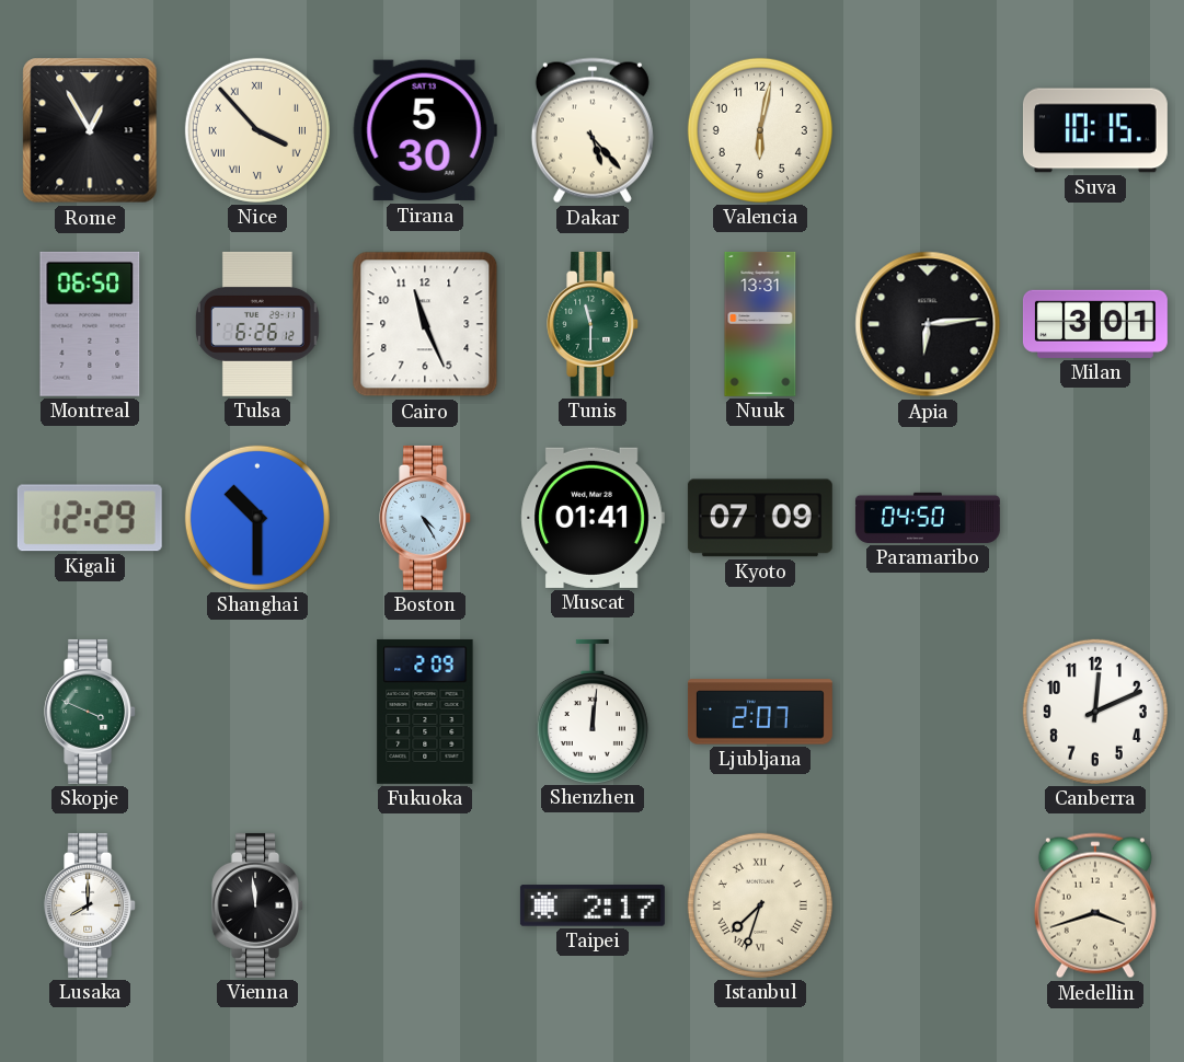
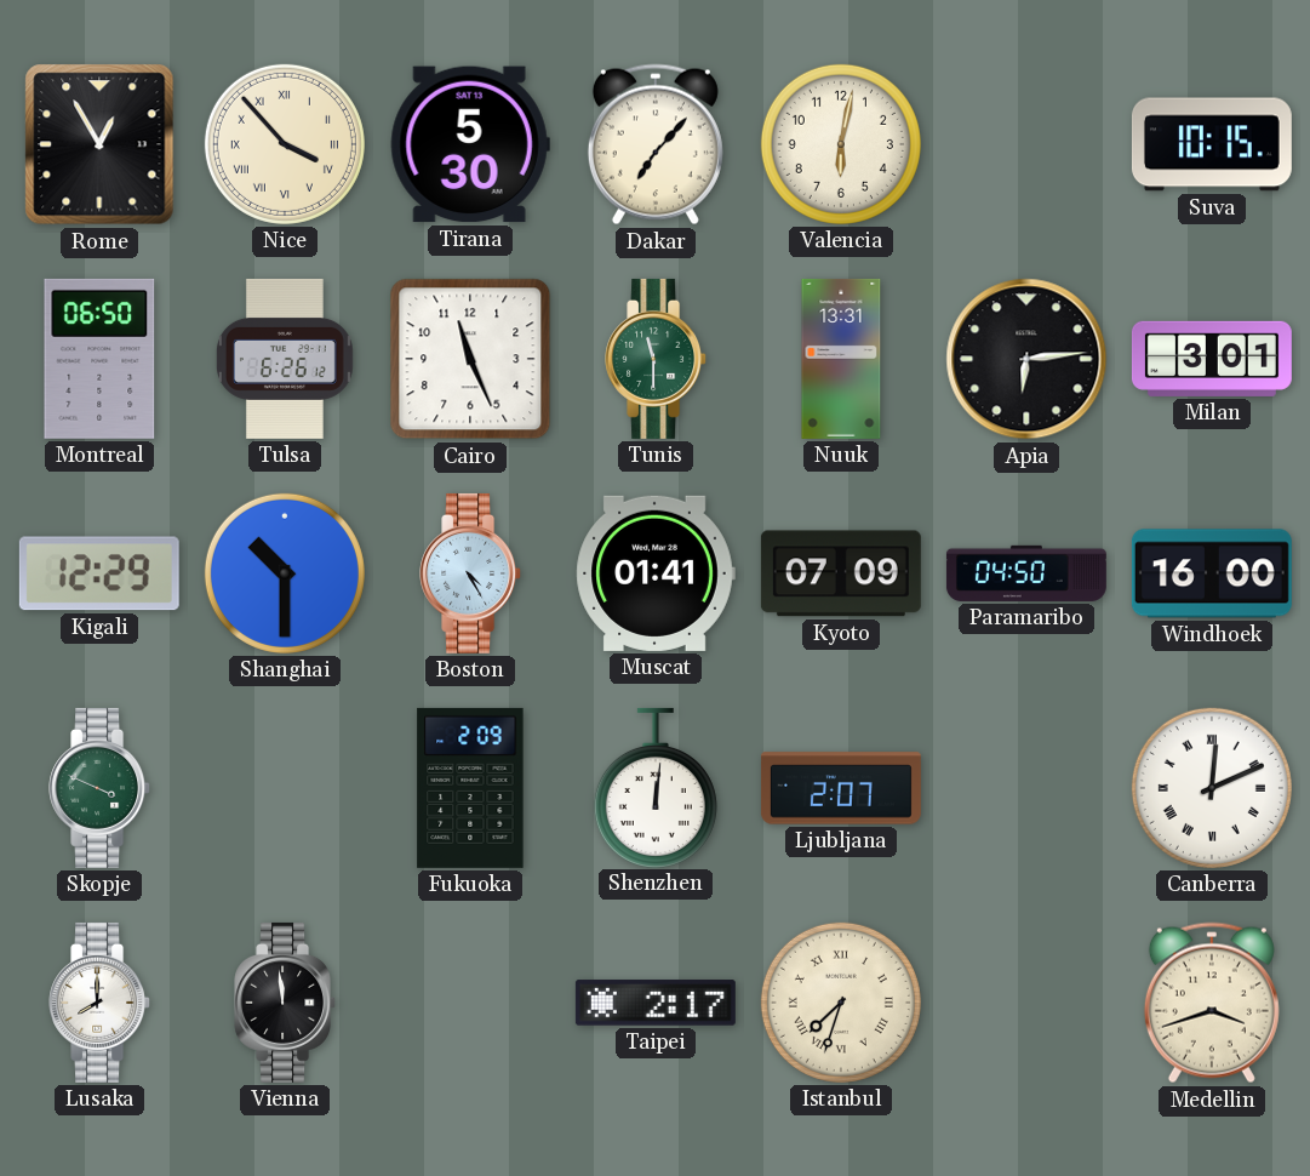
Dakar: 5:23 -> 7:07 (656, 144)
Windhoek: none -> 16:00 (1212, 573)
Canberra numerals: Arabic -> Roman (1212, 788)
